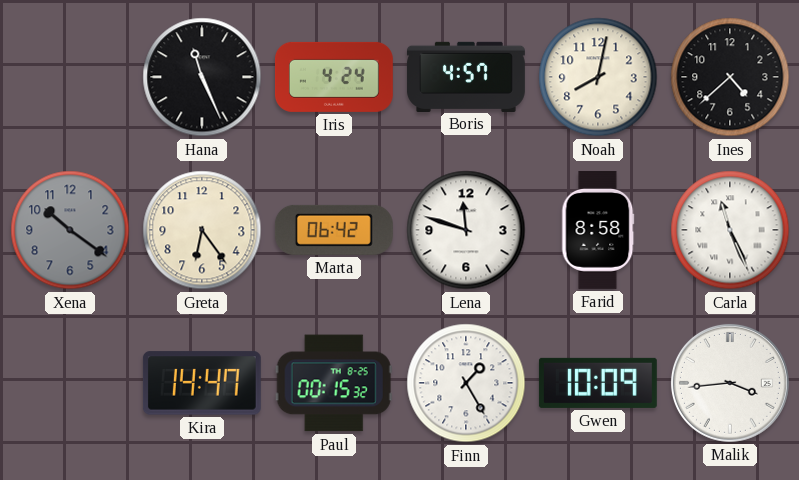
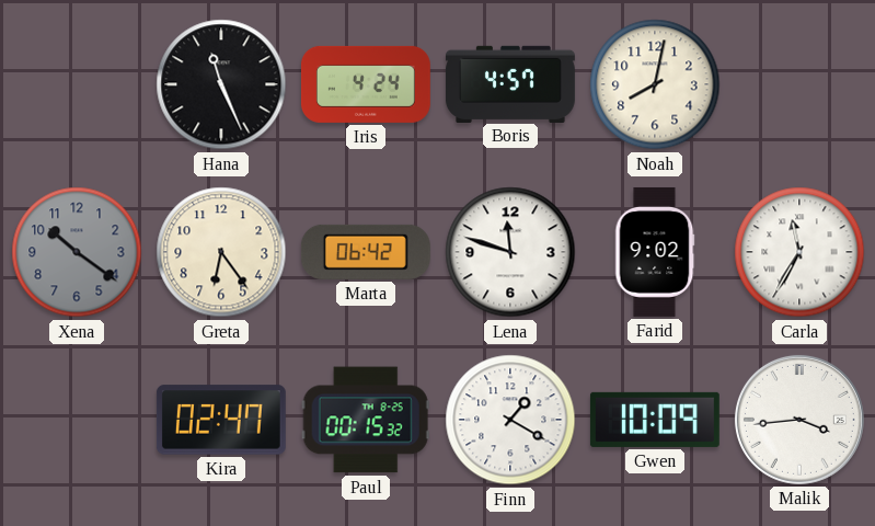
Ines: 4:38 -> none (730, 77)
Farid: 8:58 -> 9:02 (655, 252)
Carla: 11:26 -> 11:35 (799, 252)
Kira: 14:47 -> 02:47 (221, 420)
Finn: 1:25 -> 1:20 (510, 420)
